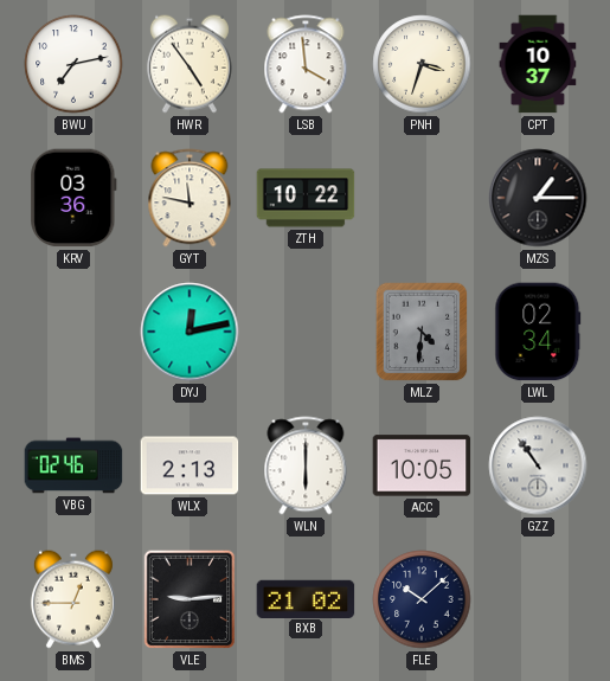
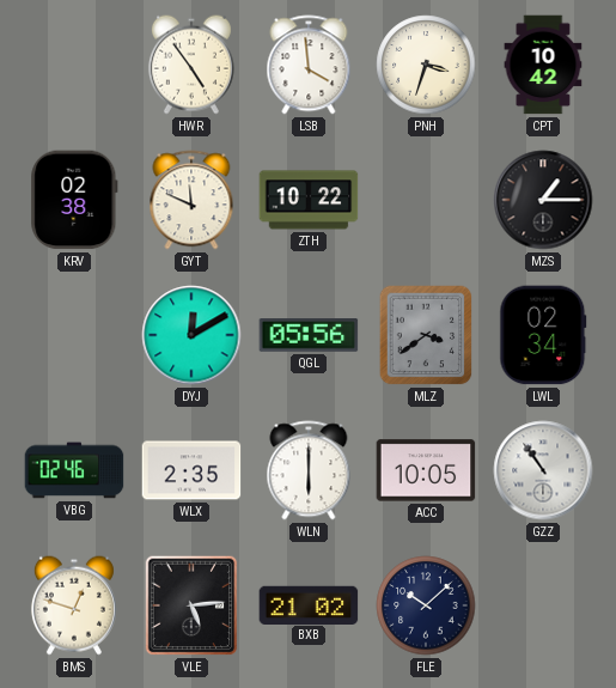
BWU: 7:13 -> none (73, 64)
CPT: 10:37 -> 10:42 (543, 65)
KRV: 03:36 -> 02:38 (74, 200)
GYT: 11:47 -> 11:49 (191, 200)
DYJ: 12:13 -> 12:10 (191, 335)
QGL: none -> 05:56 (309, 336)
MLZ: 4:31 -> 3:39 (426, 335)
WLX: 2:13 -> 2:35 (191, 470)
BMS: 12:45 -> 12:48 (74, 605)
VLE: 9:14 -> 5:14 (191, 605)
